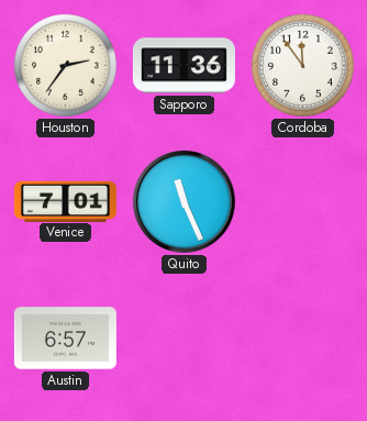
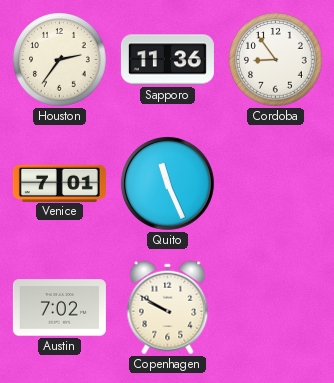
Cordoba: 11:54 -> 8:54 (276, 60)
Austin: 6:57 -> 7:02 (59, 308)
Copenhagen: none -> 9:50 (168, 308)
